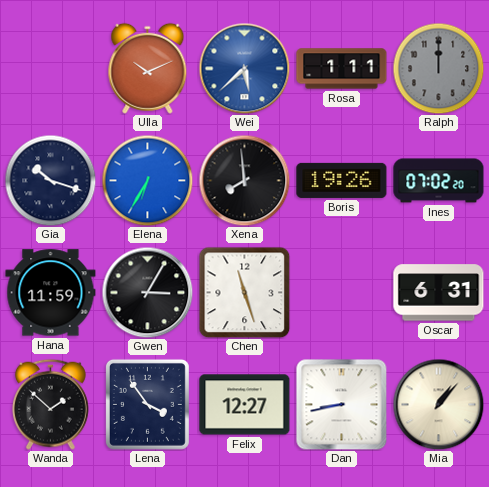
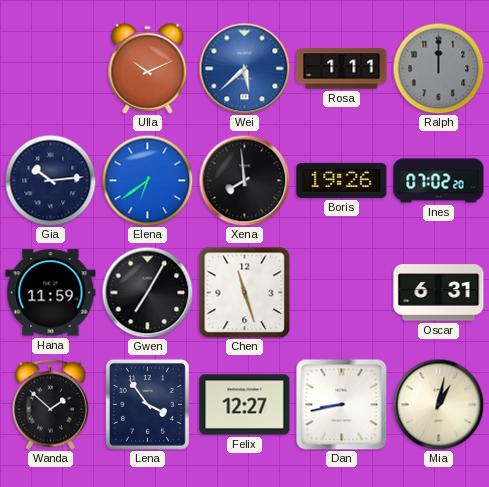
Gia: 10:18 -> 10:14 (50, 180)
Elena: 6:35 -> 6:39 (147, 180)
Gwen: 3:05 -> 7:05 (147, 292)
Mia: 1:07 -> 1:02 (438, 404)
